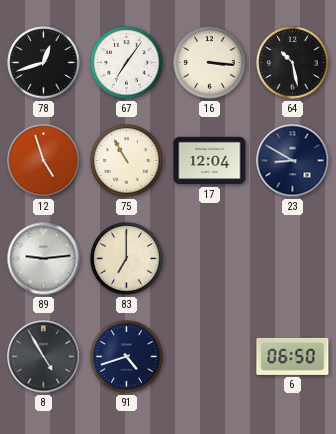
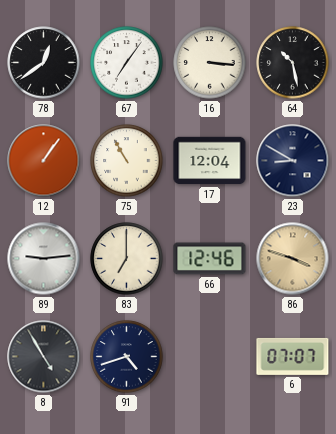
78: 12:42 -> 12:39 (44, 63)
12: 4:57 -> 1:06 (44, 161)
66: none -> 12:46 (210, 259)
86: none -> 3:48 (293, 259)
6: 06:50 -> 07:07 (293, 356)
